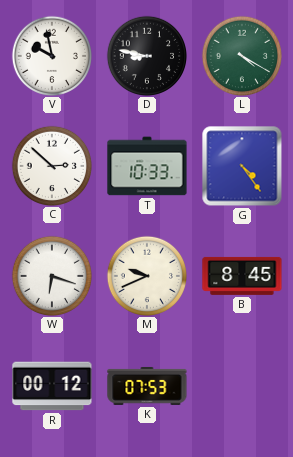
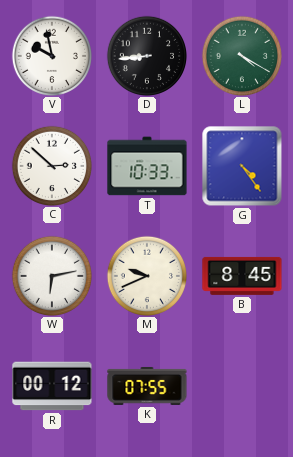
D: 8:47 -> 8:44 (146, 55)
W: 6:18 -> 6:13 (51, 275)
K: 07:53 -> 07:55 (147, 386)
